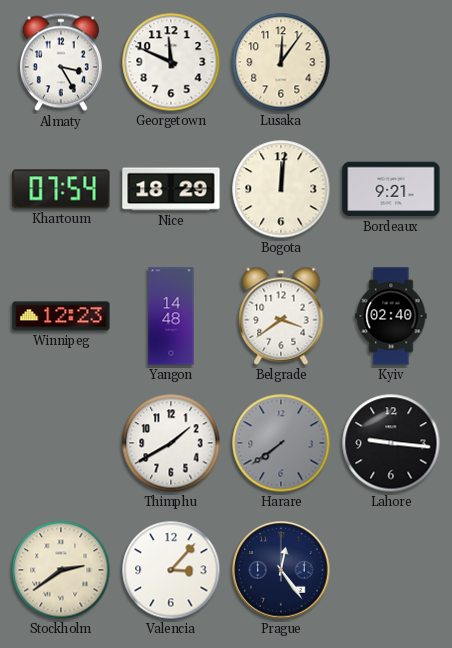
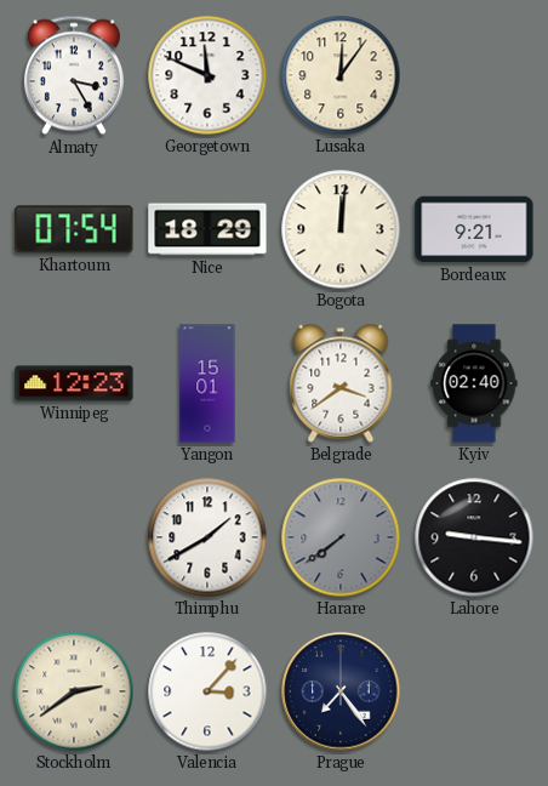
Yangon: 14:48 -> 15:01 (207, 383)
Prague: 12:24 -> 7:24 (341, 691)
